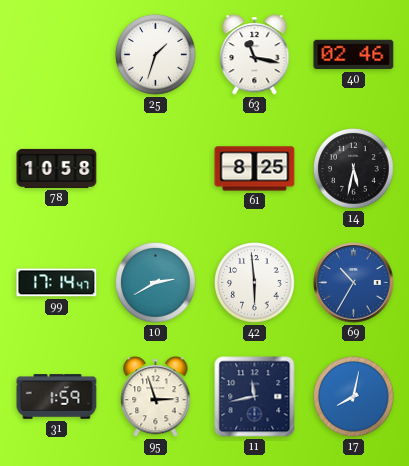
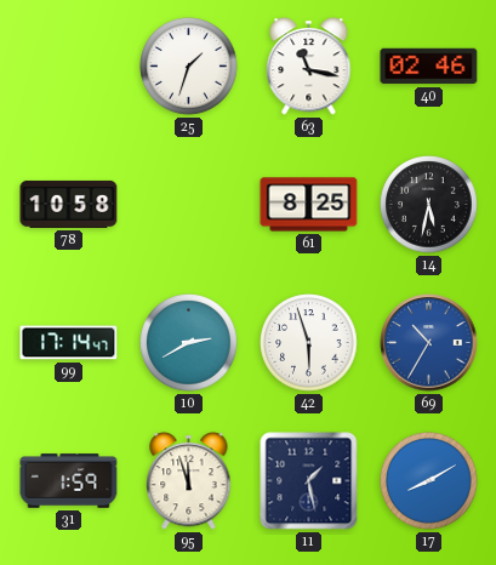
42: 5:59 -> 5:57 (309, 343)
95: 2:57 -> 11:57 (189, 481)
11: 11:43 -> 1:28 (309, 481)
17: 8:02 -> 8:10 (429, 481)
